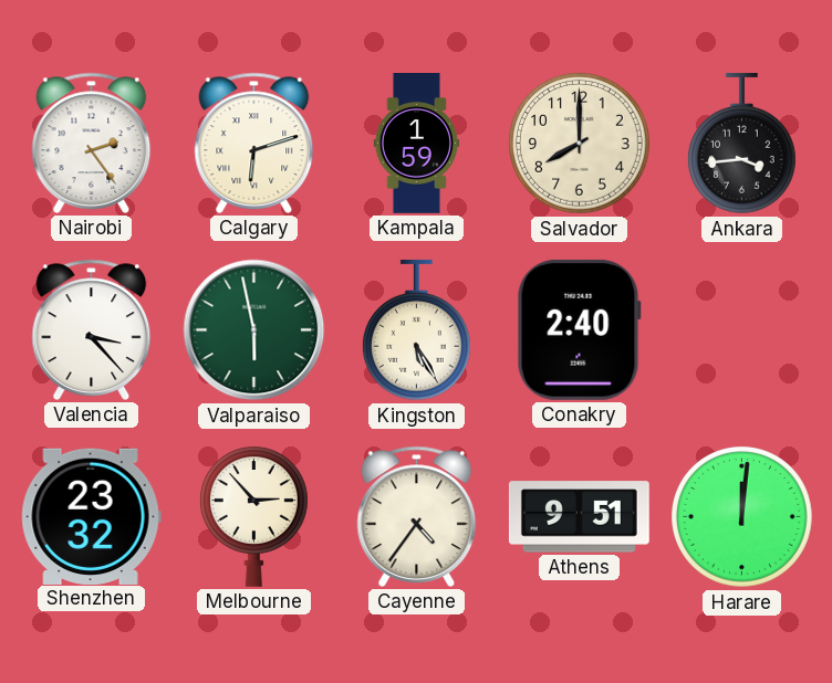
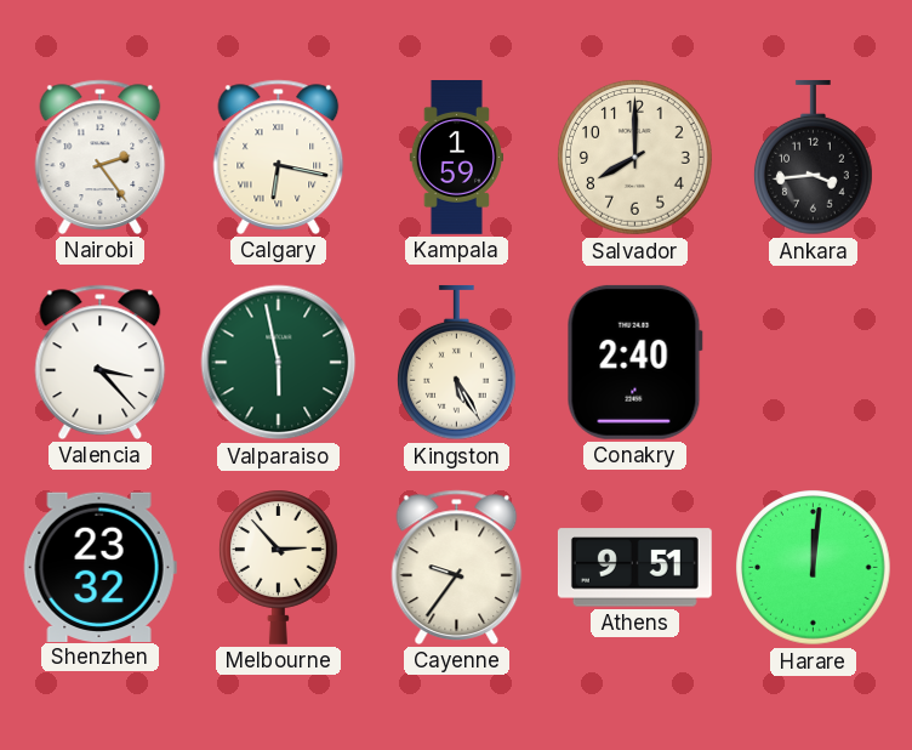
Calgary: 6:12 -> 6:17 (279, 157)
Cayenne: 4:36 -> 9:36 (457, 567)
